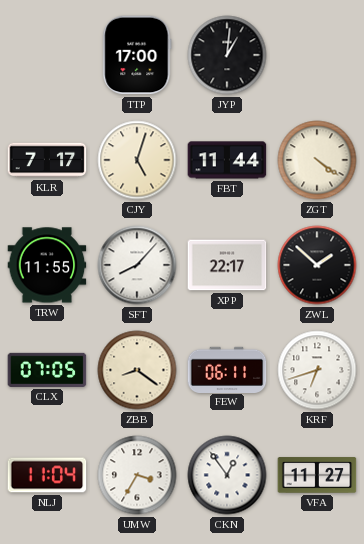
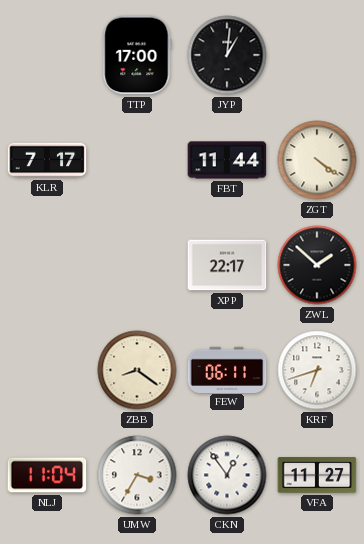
CJY: 5:03 -> none (137, 160)
TRW: 11:55 -> none (47, 265)
SFT: 8:07 -> none (137, 265)
CLX: 07:05 -> none (47, 370)
